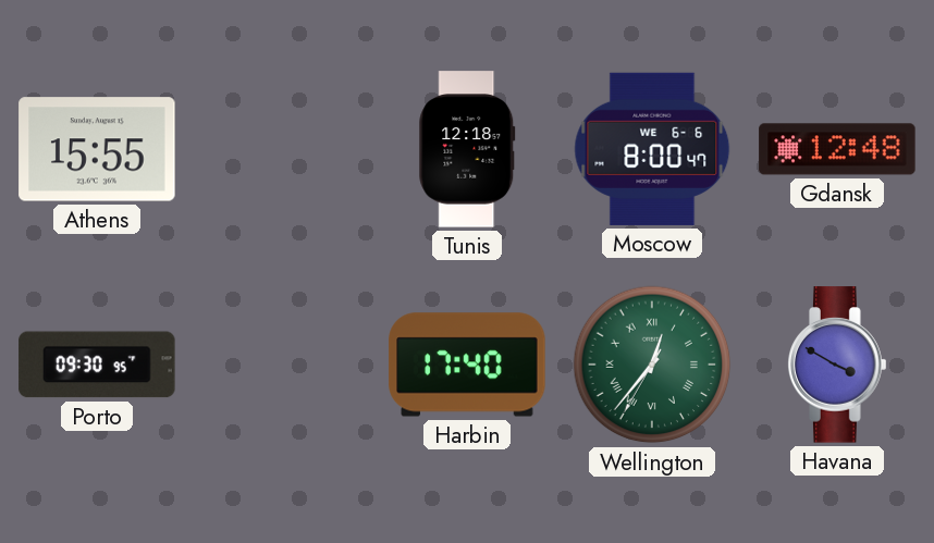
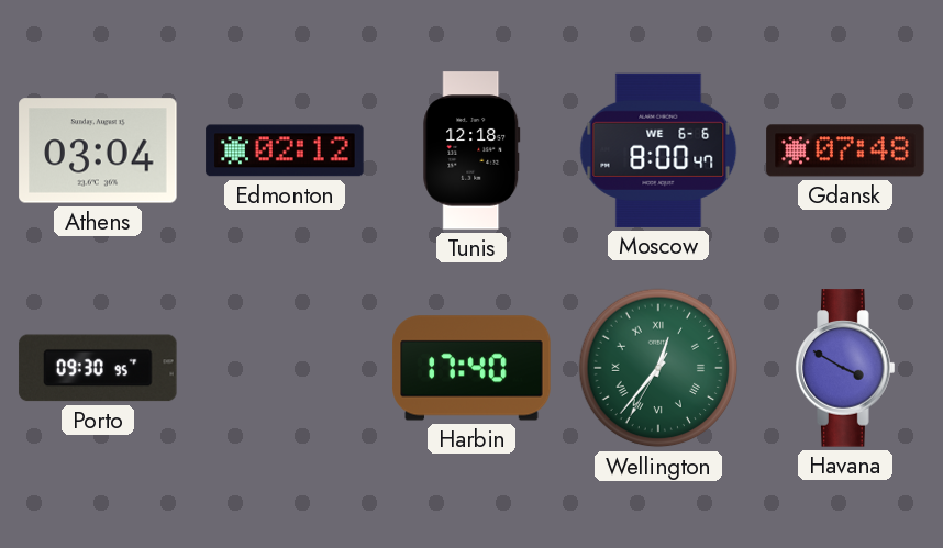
Athens: 15:55 -> 03:04 (98, 150)
Edmonton: none -> 02:12 (285, 150)
Gdansk: 12:48 -> 07:48 (845, 150)
